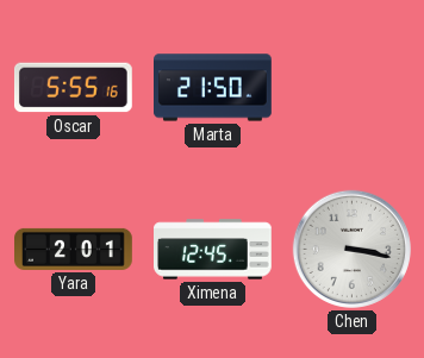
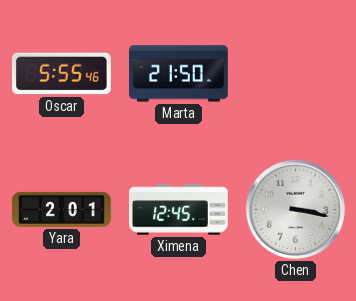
Oscar: 5:55:16 -> 5:55:46 (61, 74)
